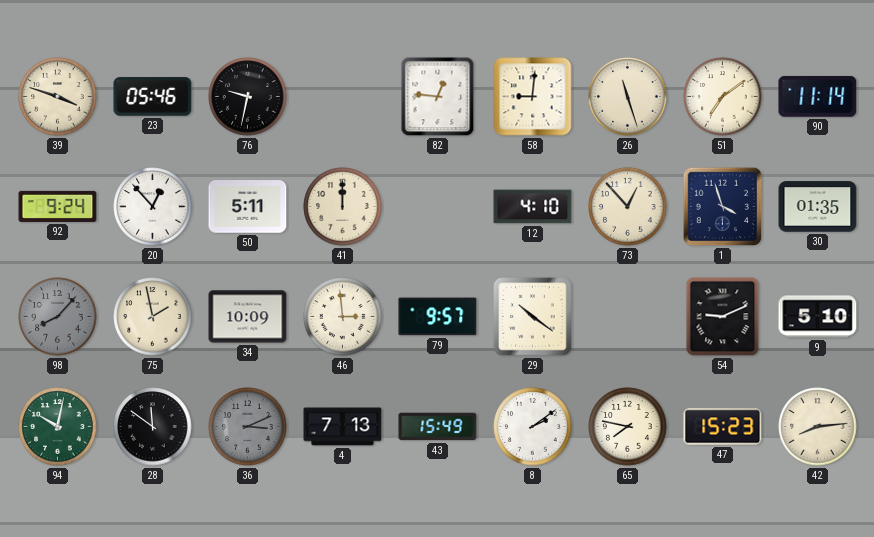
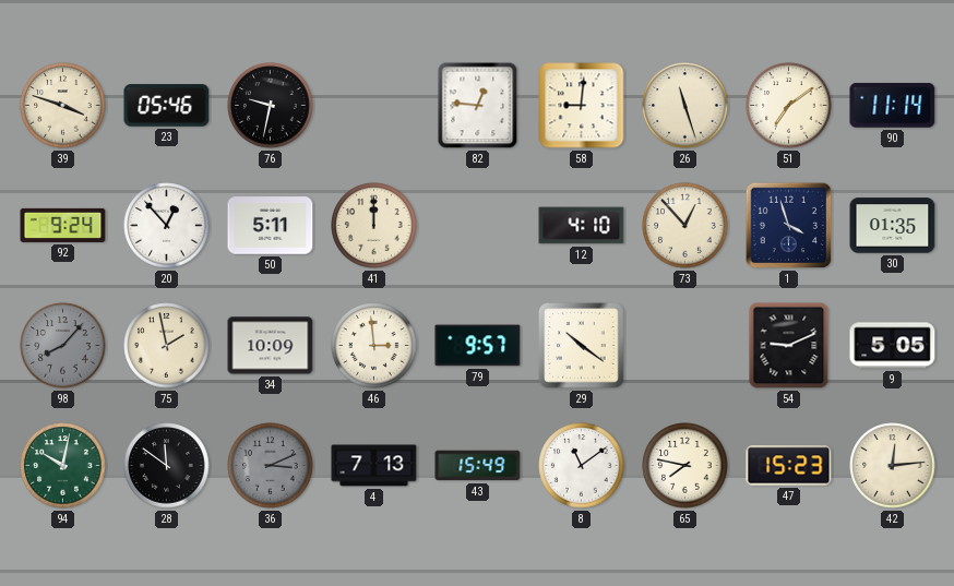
9: 5:10 -> 5:05 (893, 346)
8: 2:09 -> 11:09 (582, 466)
42: 8:14 -> 12:14 (893, 466)
